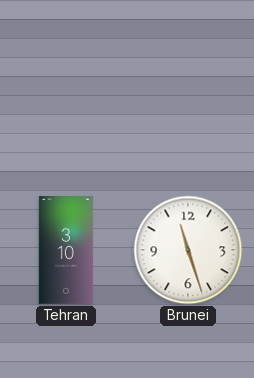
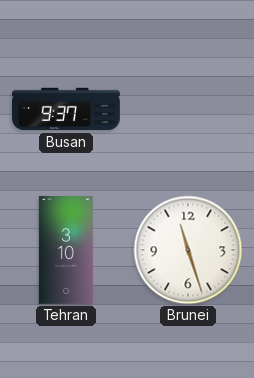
Busan: none -> 9:37 (67, 109)
